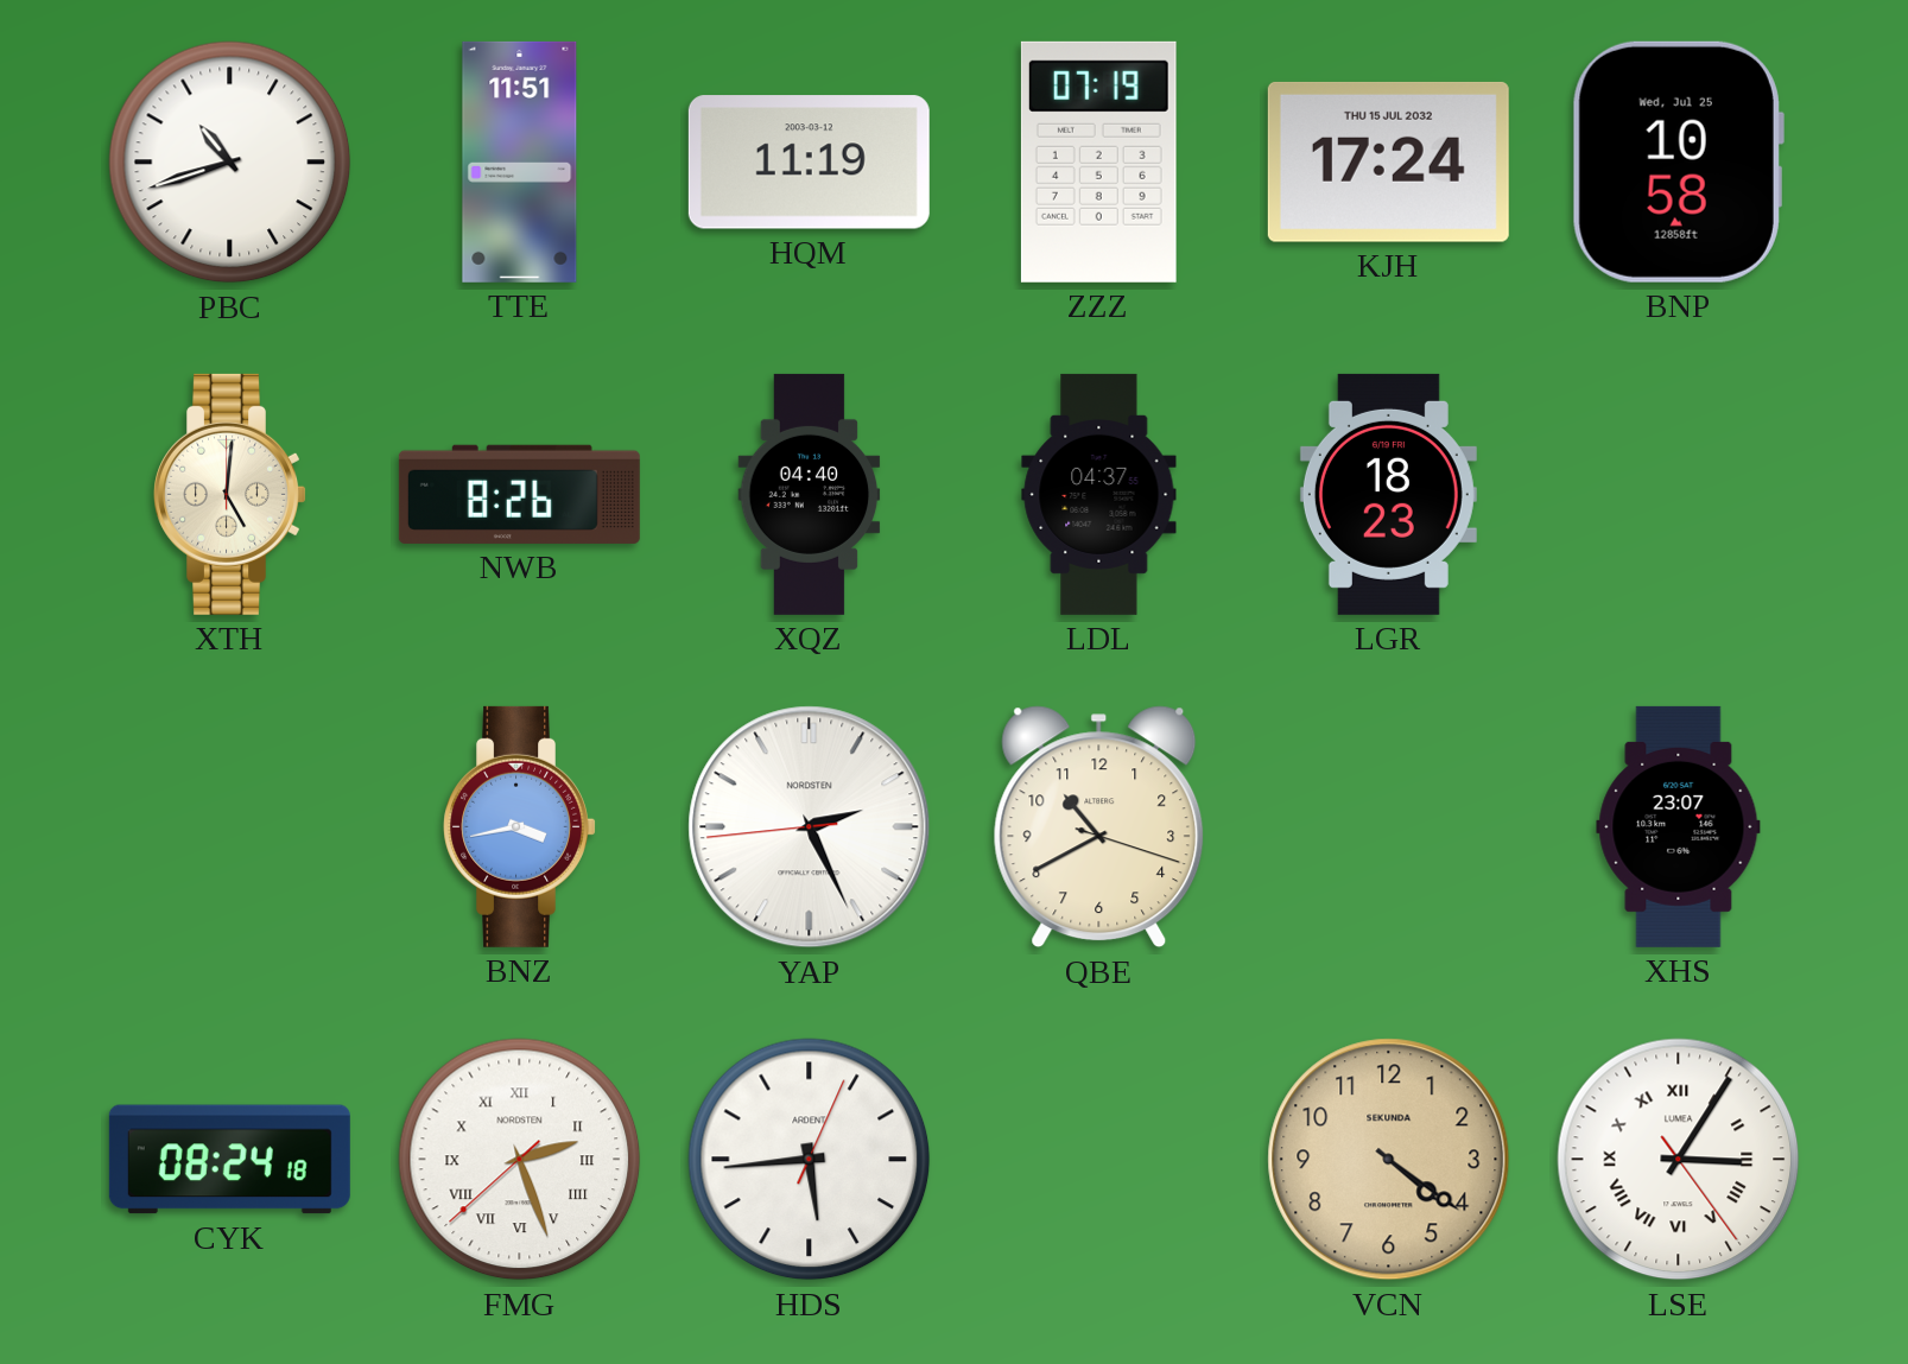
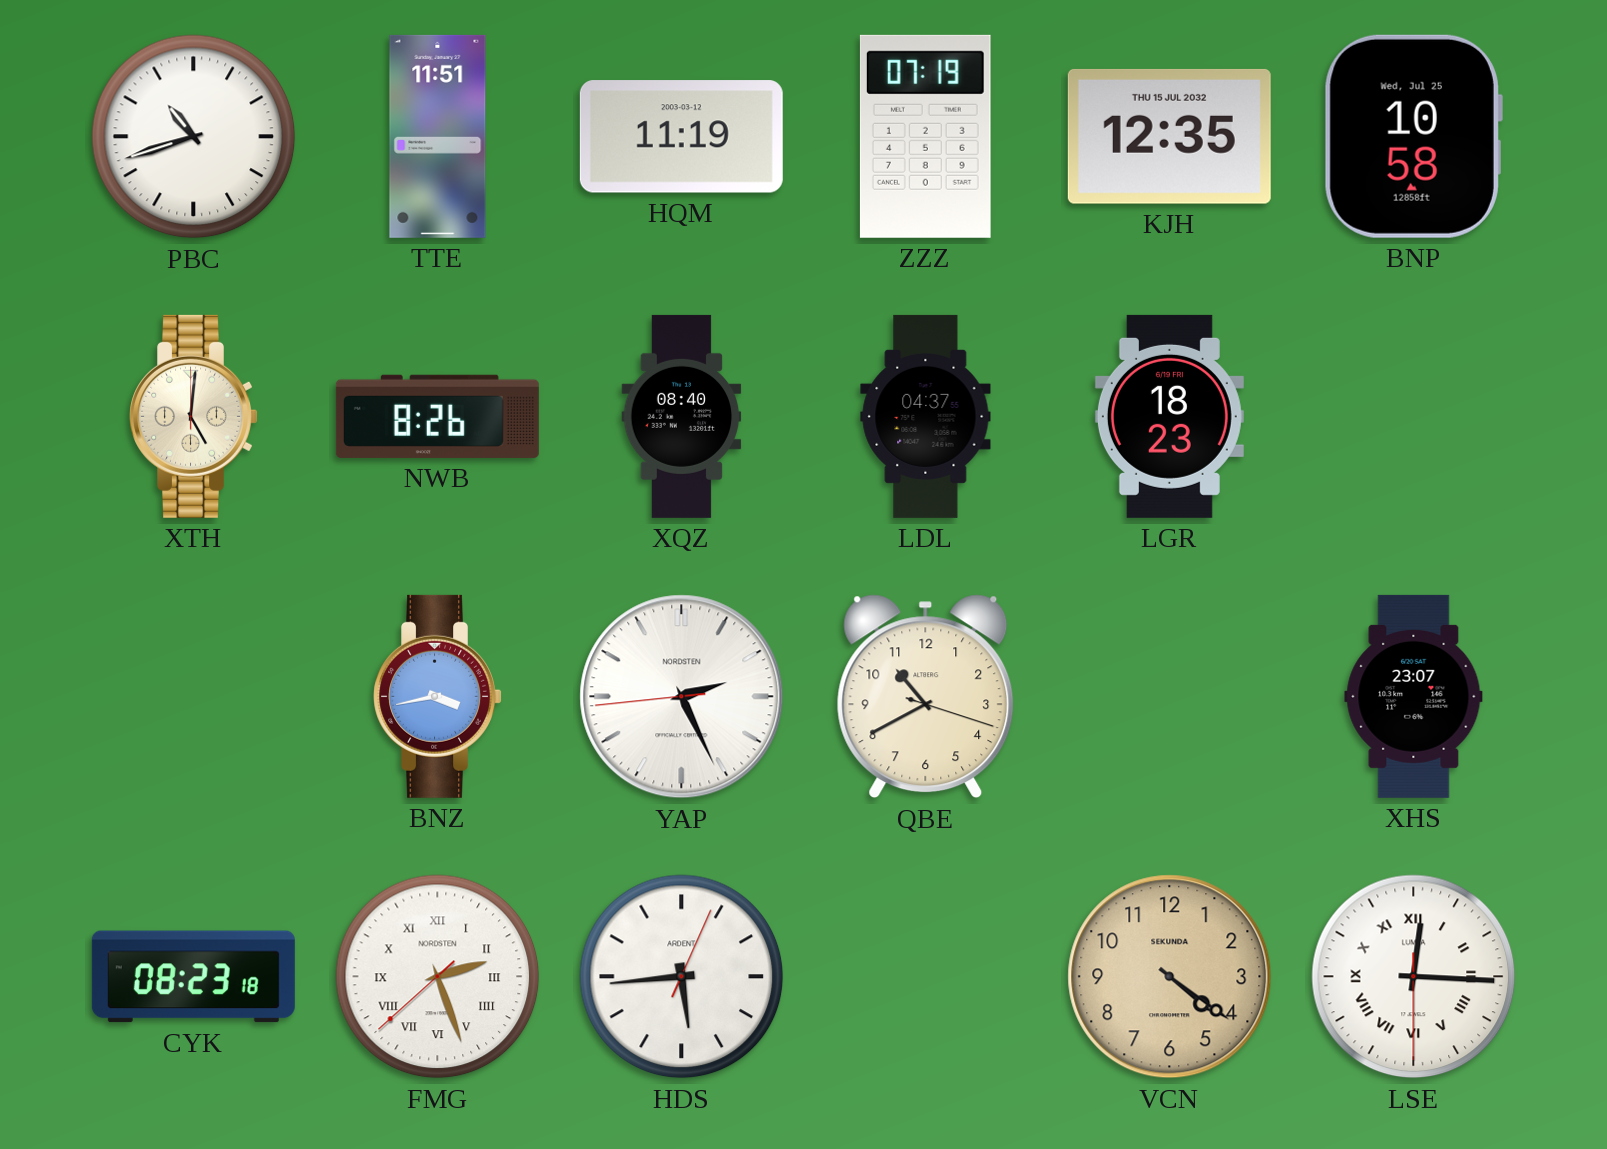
KJH: 17:24 -> 12:35 (1169, 136)
XQZ: 04:40 -> 08:40 (682, 416)
CYK: 08:24 -> 08:23 (193, 977)
LSE: 3:05 -> 12:15 (1414, 977)
